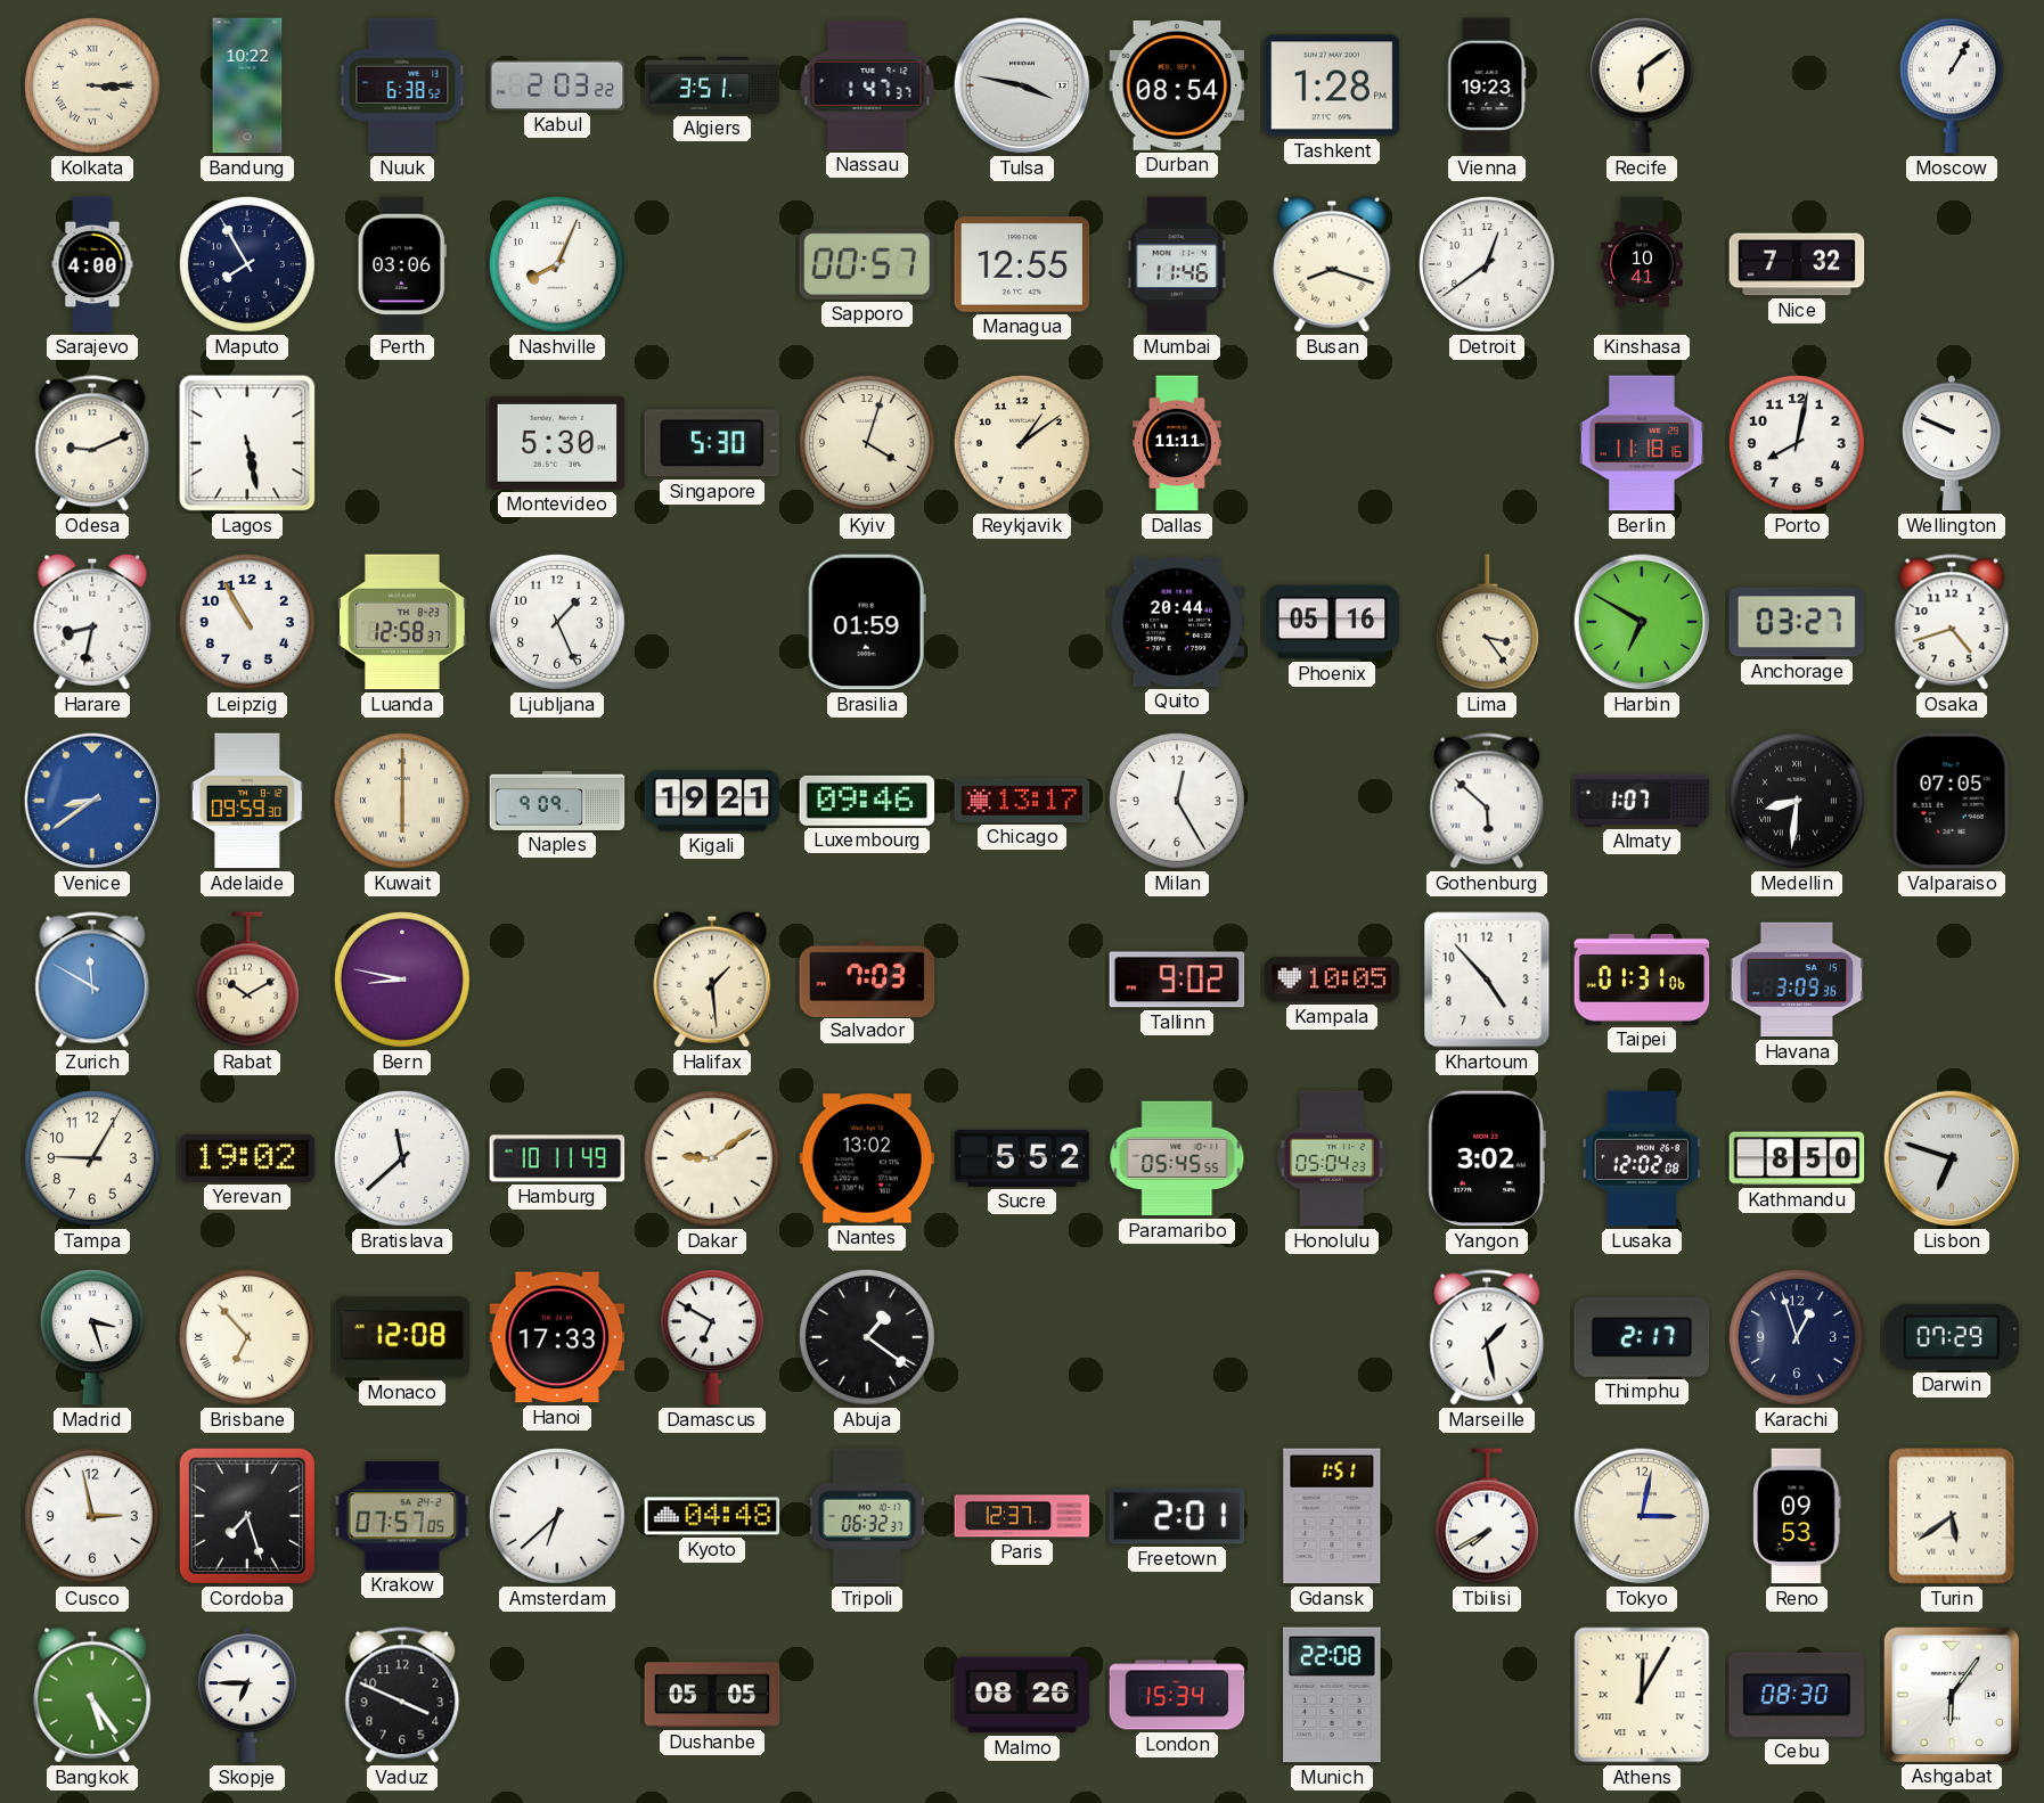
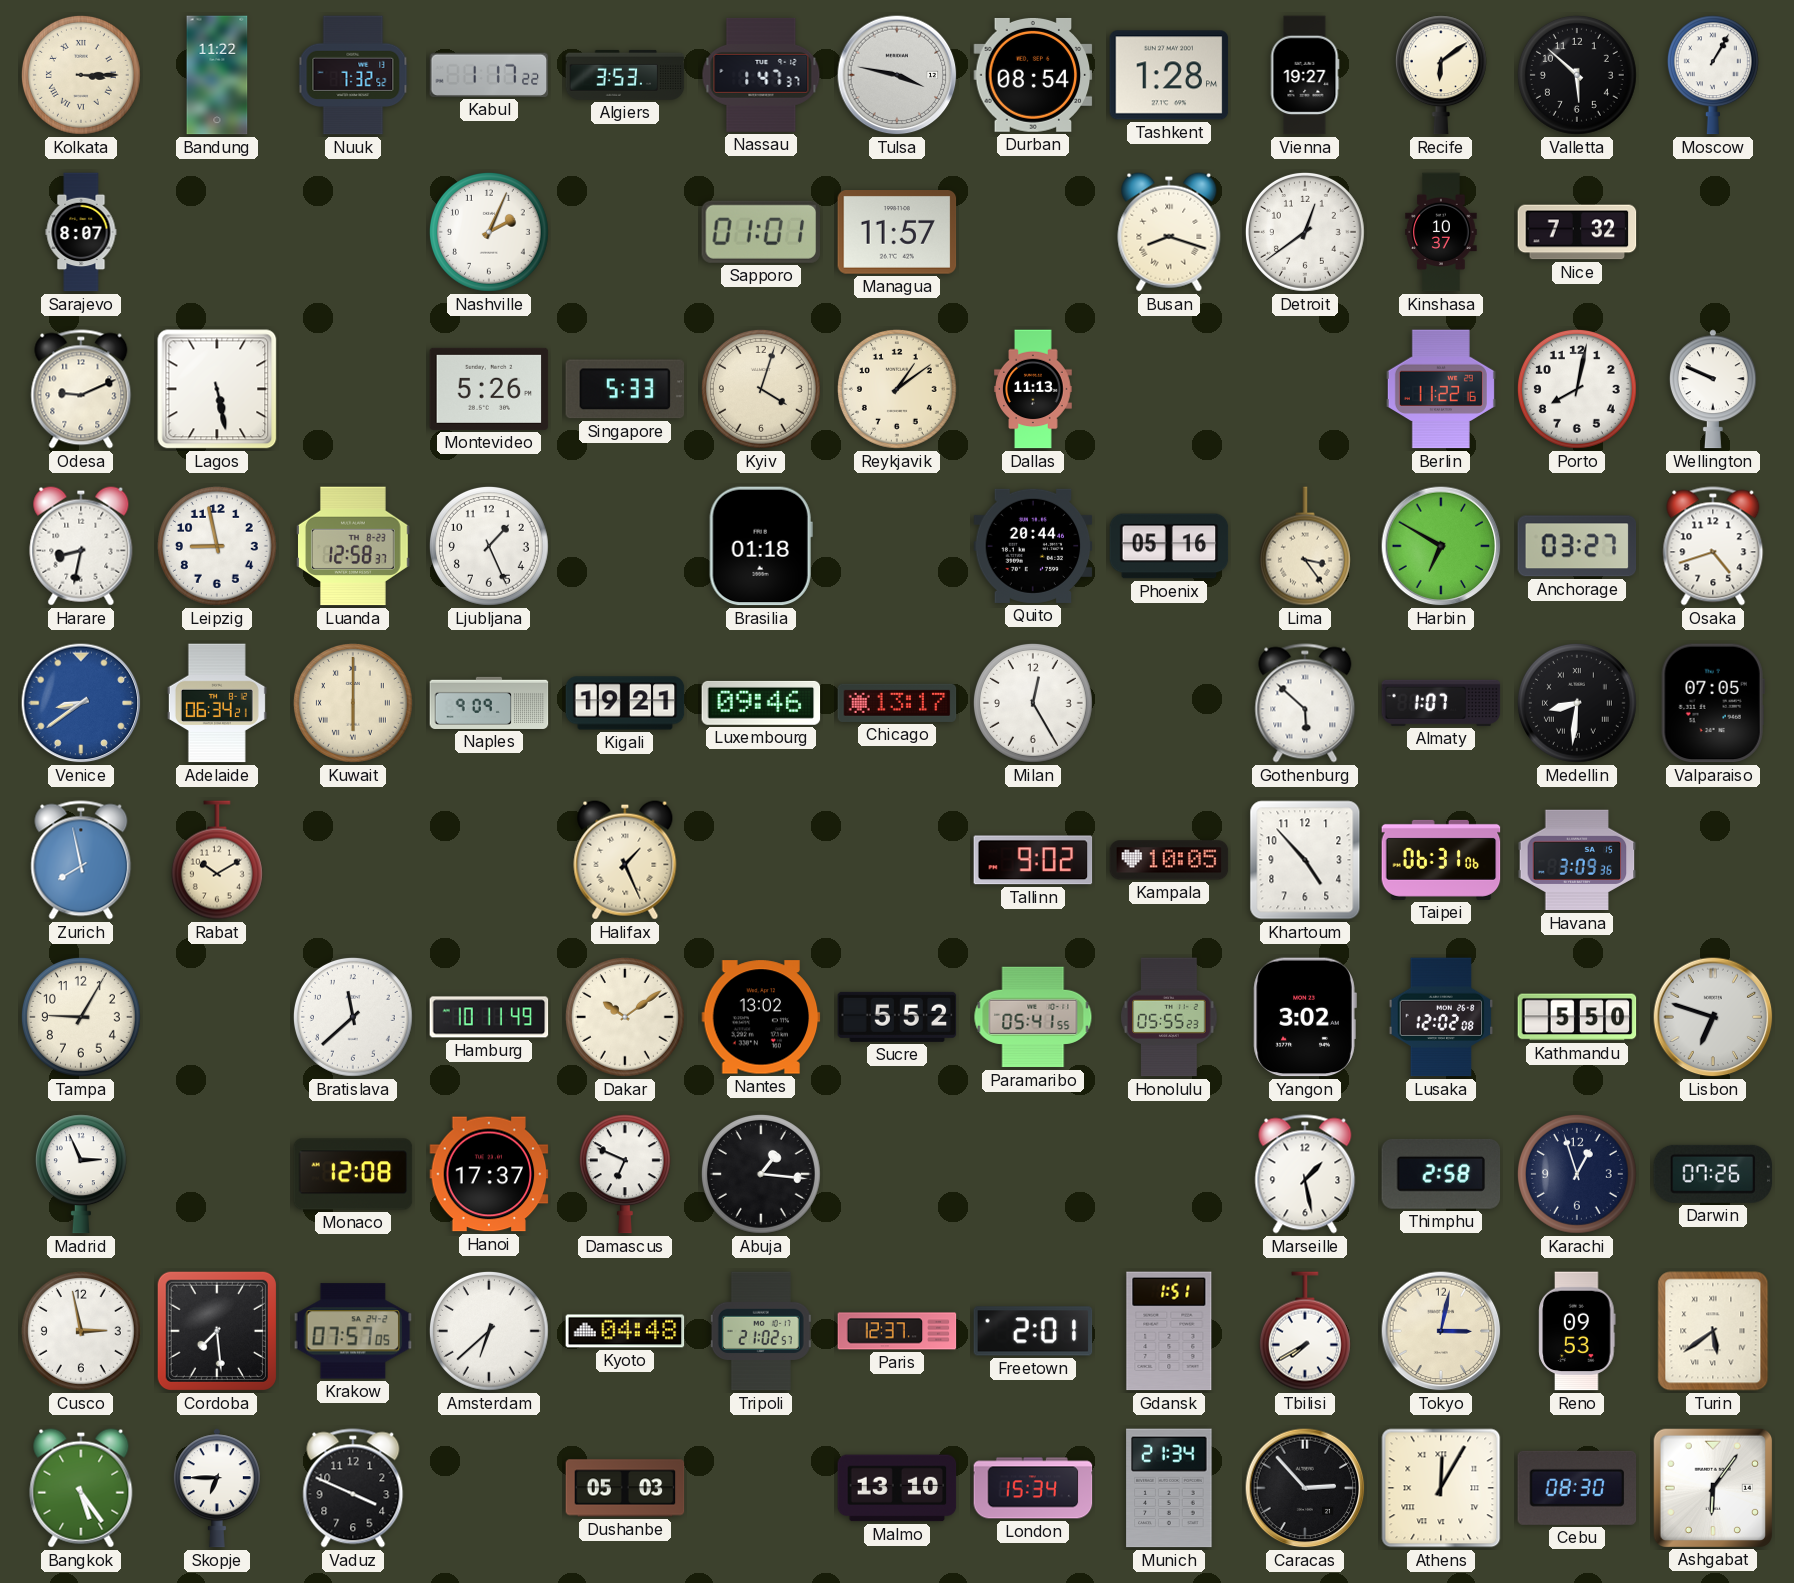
Bandung: 10:22 -> 11:22 (217, 75)
Nuuk: 6:38 -> 7:32 (353, 75)
Kabul: 2:03 -> 1:17 (489, 75)
Algiers: 3:51 -> 3:53 (625, 75)
Vienna: 19:23 -> 19:27 (1305, 75)
Valletta: none -> 5:52 (1577, 75)
Sarajevo: 4:00 -> 8:07 (81, 232)
Maputo: 7:55 -> none (247, 264)
Perth: 03:06 -> none (402, 264)
Nashville: 8:04 -> 2:04 (489, 232)
Sapporo: 00:57 -> 01:01 (760, 232)
Managua: 12:55 -> 11:57 (897, 233)
Mumbai: 11:46 -> none (1177, 264)
Kinshasa: 10:41 -> 10:37 (1441, 232)
Montevideo: 5:30 -> 5:26 (489, 389)
Singapore: 5:30 -> 5:33 (625, 389)
Dallas: 11:11 -> 11:13 (1033, 389)
Berlin: 11:18 -> 11:22 (1441, 389)
Leipzig: 10:55 -> 8:58 (217, 546)
Brasilia: 01:59 -> 01:18 (761, 546)
Adelaide: 09:59 -> 06:34 (217, 703)
Zurich: 11:50 -> 7:58 (81, 860)
Bern: 8:47 -> none (402, 980)
Halifax: 1:29 -> 1:26 (625, 860)
Salvador: 7:03 -> none (867, 978)
Taipei: 01:31 -> 06:31 (1441, 860)
Yerevan: 19:02 -> none (247, 1158)
Dakar: 9:09 -> 10:09 (625, 1017)
Paramaribo: 05:45 -> 05:41 (1033, 1017)
Honolulu: 05:04 -> 05:55 (1169, 1017)
Kathmandu: 8:50 -> 5:50 (1577, 1017)
Madrid: 3:27 -> 2:56 (81, 1174)
Brisbane: 6:53 -> none (247, 1337)
Hanoi: 17:33 -> 17:37 (489, 1174)
Damascus: 6:50 -> 6:49 (625, 1174)
Abuja: 1:21 -> 1:16 (761, 1174)
Thimphu: 2:17 -> 2:58 (1441, 1174)
Darwin: 07:29 -> 07:26 (1713, 1174)
Cordoba: 7:27 -> 7:29 (217, 1331)
Tripoli: 06:32 -> 21:02 (761, 1331)
Dushanbe: 05:05 -> 05:03 (625, 1488)
Malmo: 08:26 -> 13:10 (897, 1488)
Munich: 22:08 -> 21:34 (1169, 1488)
Caracas: none -> 2:53 (1305, 1488)
